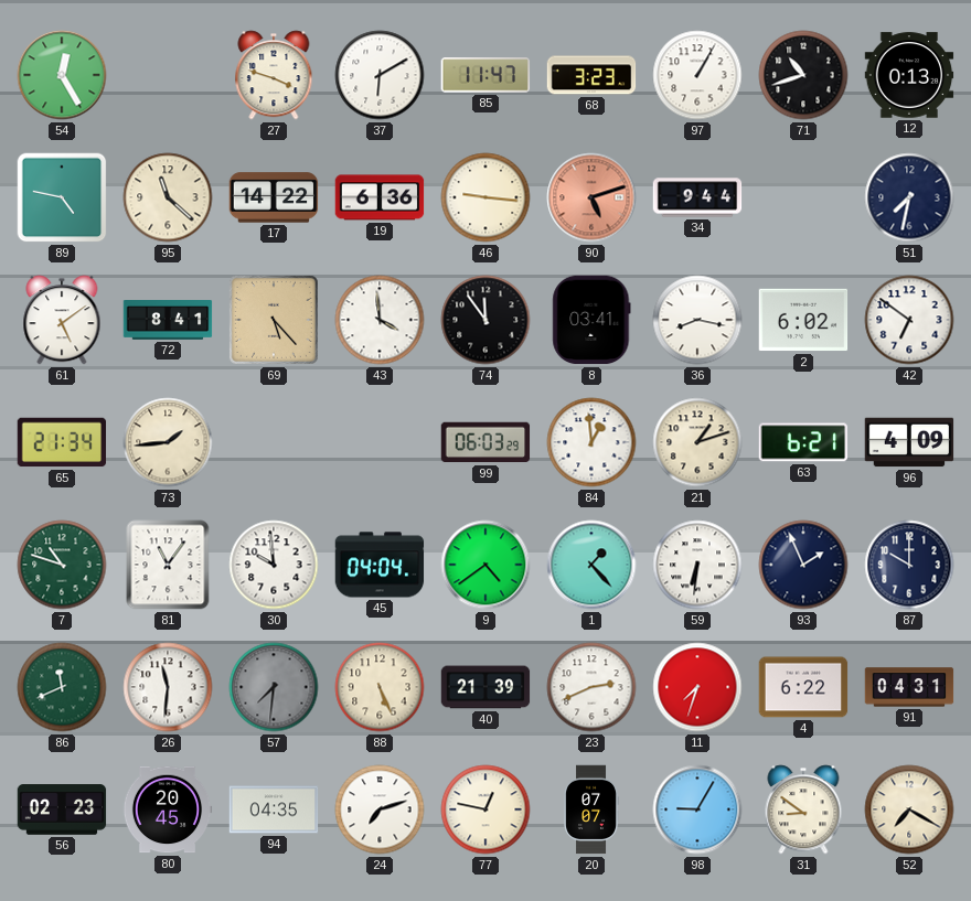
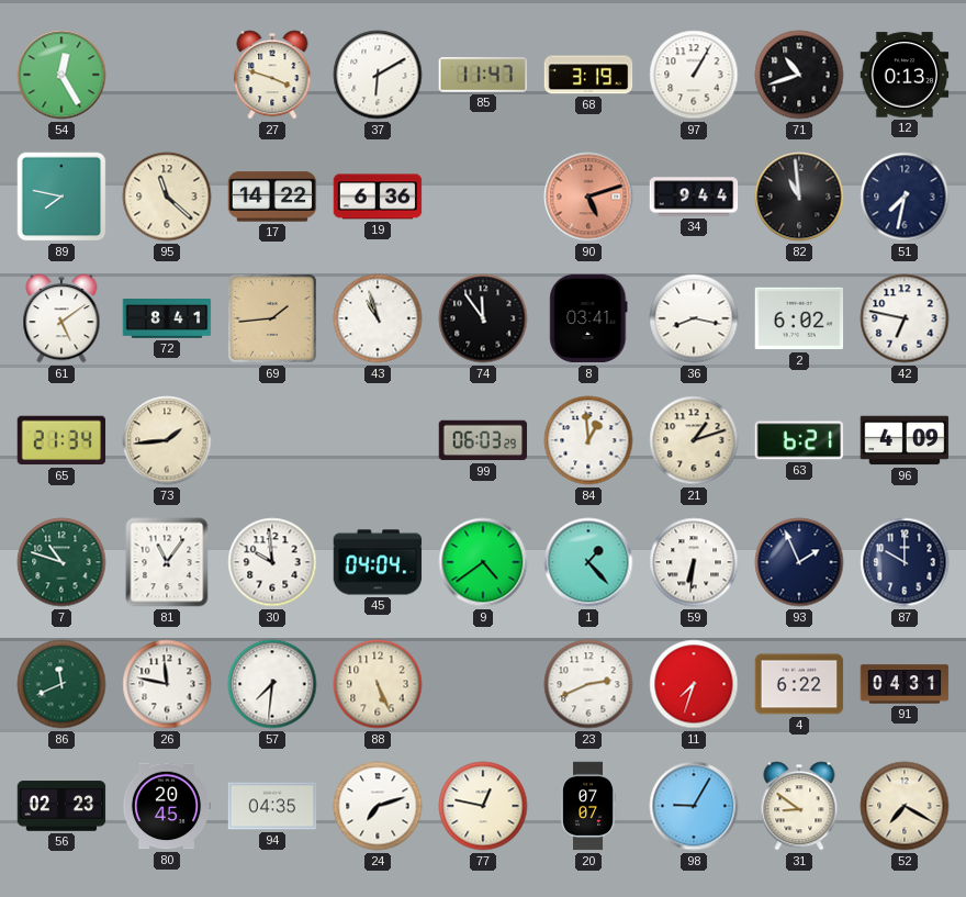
68: 3:23 -> 3:19 (588, 75)
89: 4:47 -> 7:47 (61, 197)
46: 9:16 -> none (486, 197)
82: none -> 10:59 (799, 197)
69: 5:23 -> 1:44 (272, 318)
43: 3:59 -> 10:57 (378, 318)
42: 6:51 -> 6:47 (905, 318)
26: 11:31 -> 11:47 (167, 684)
57 dial: grey -> white (272, 684)
40: 21:39 -> none (486, 687)
